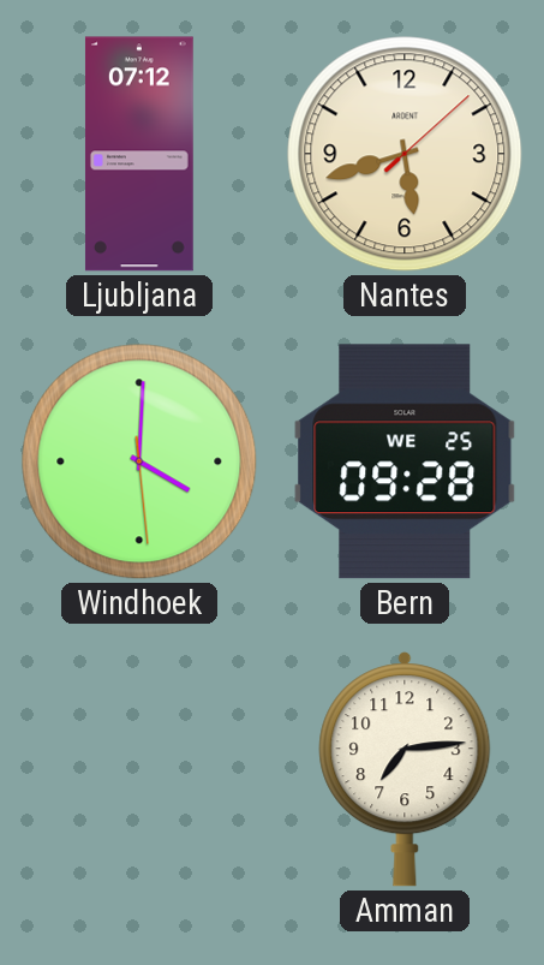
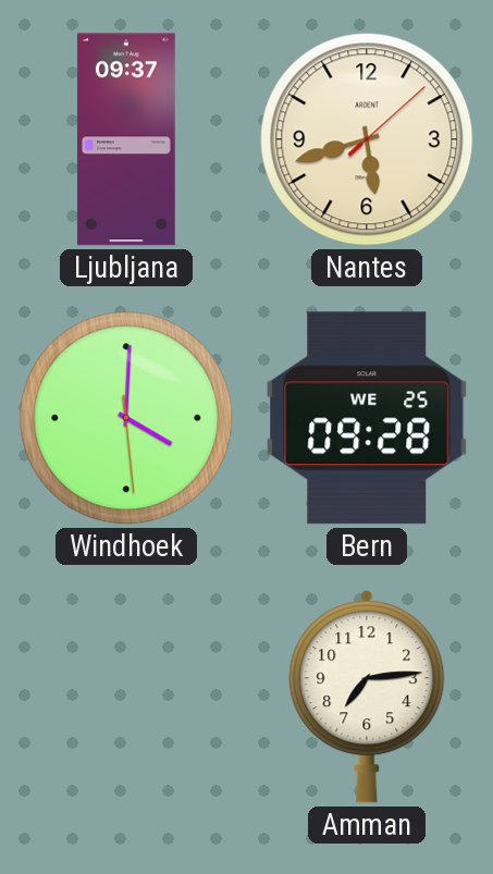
Ljubljana: 07:12 -> 09:37 (126, 139)
